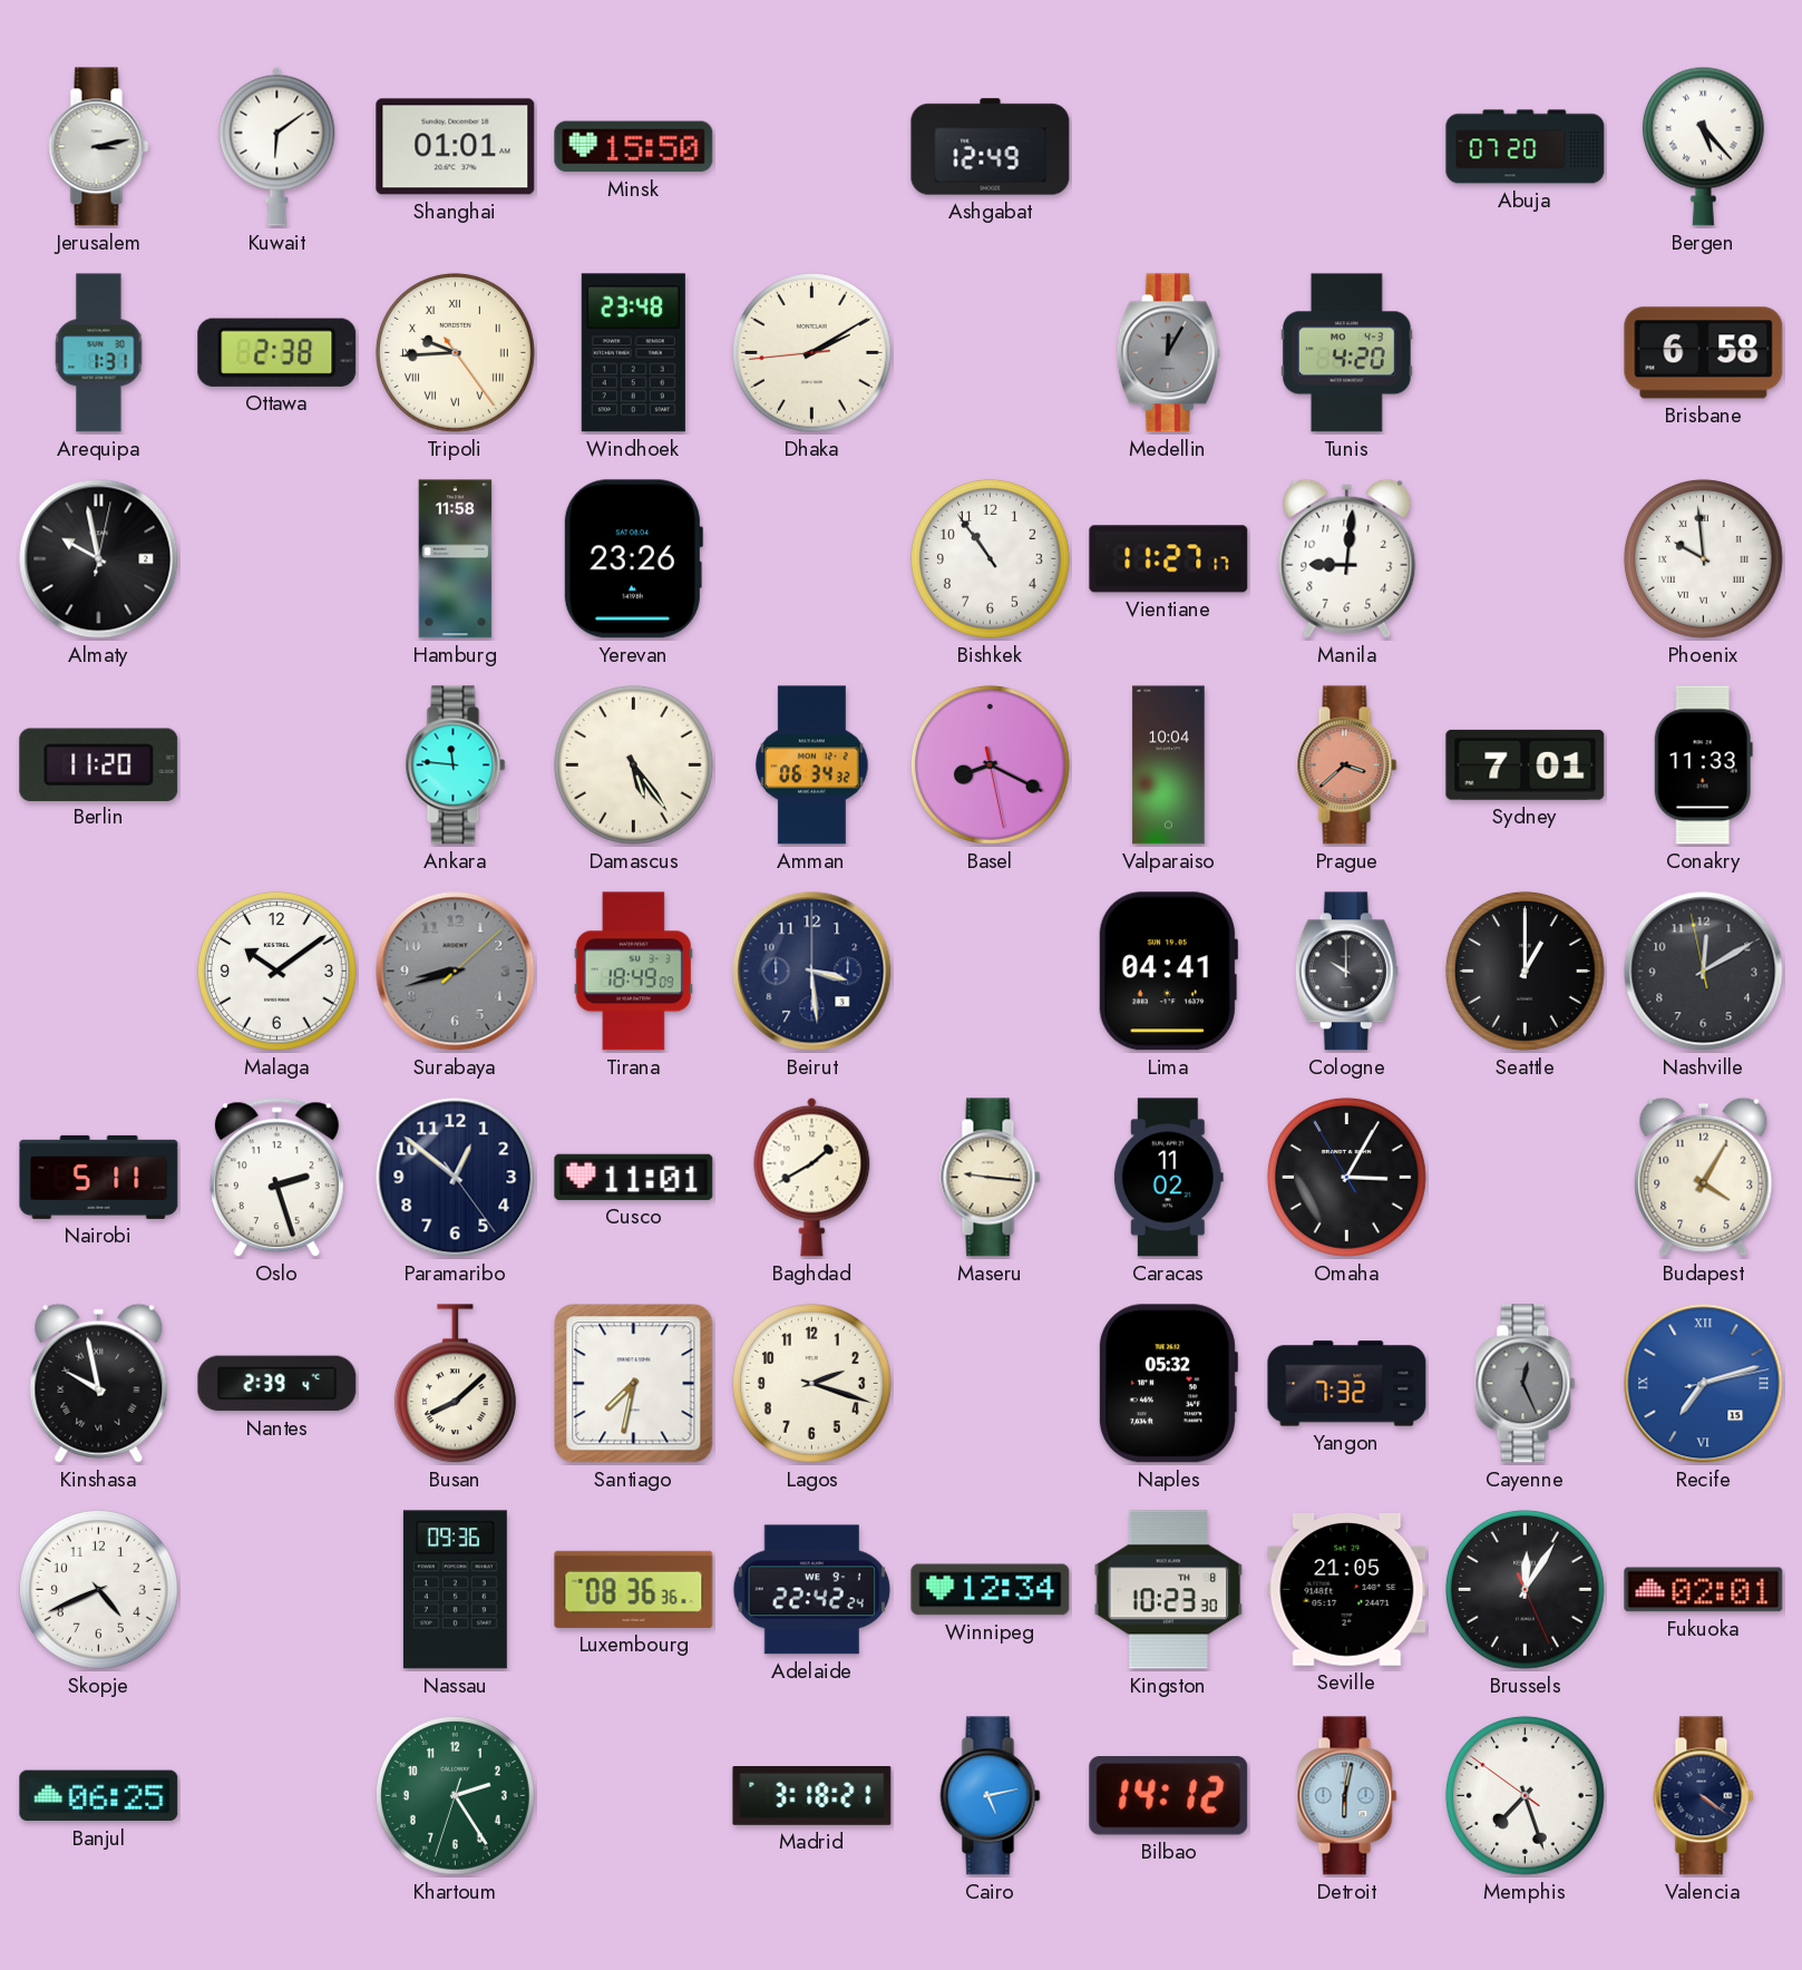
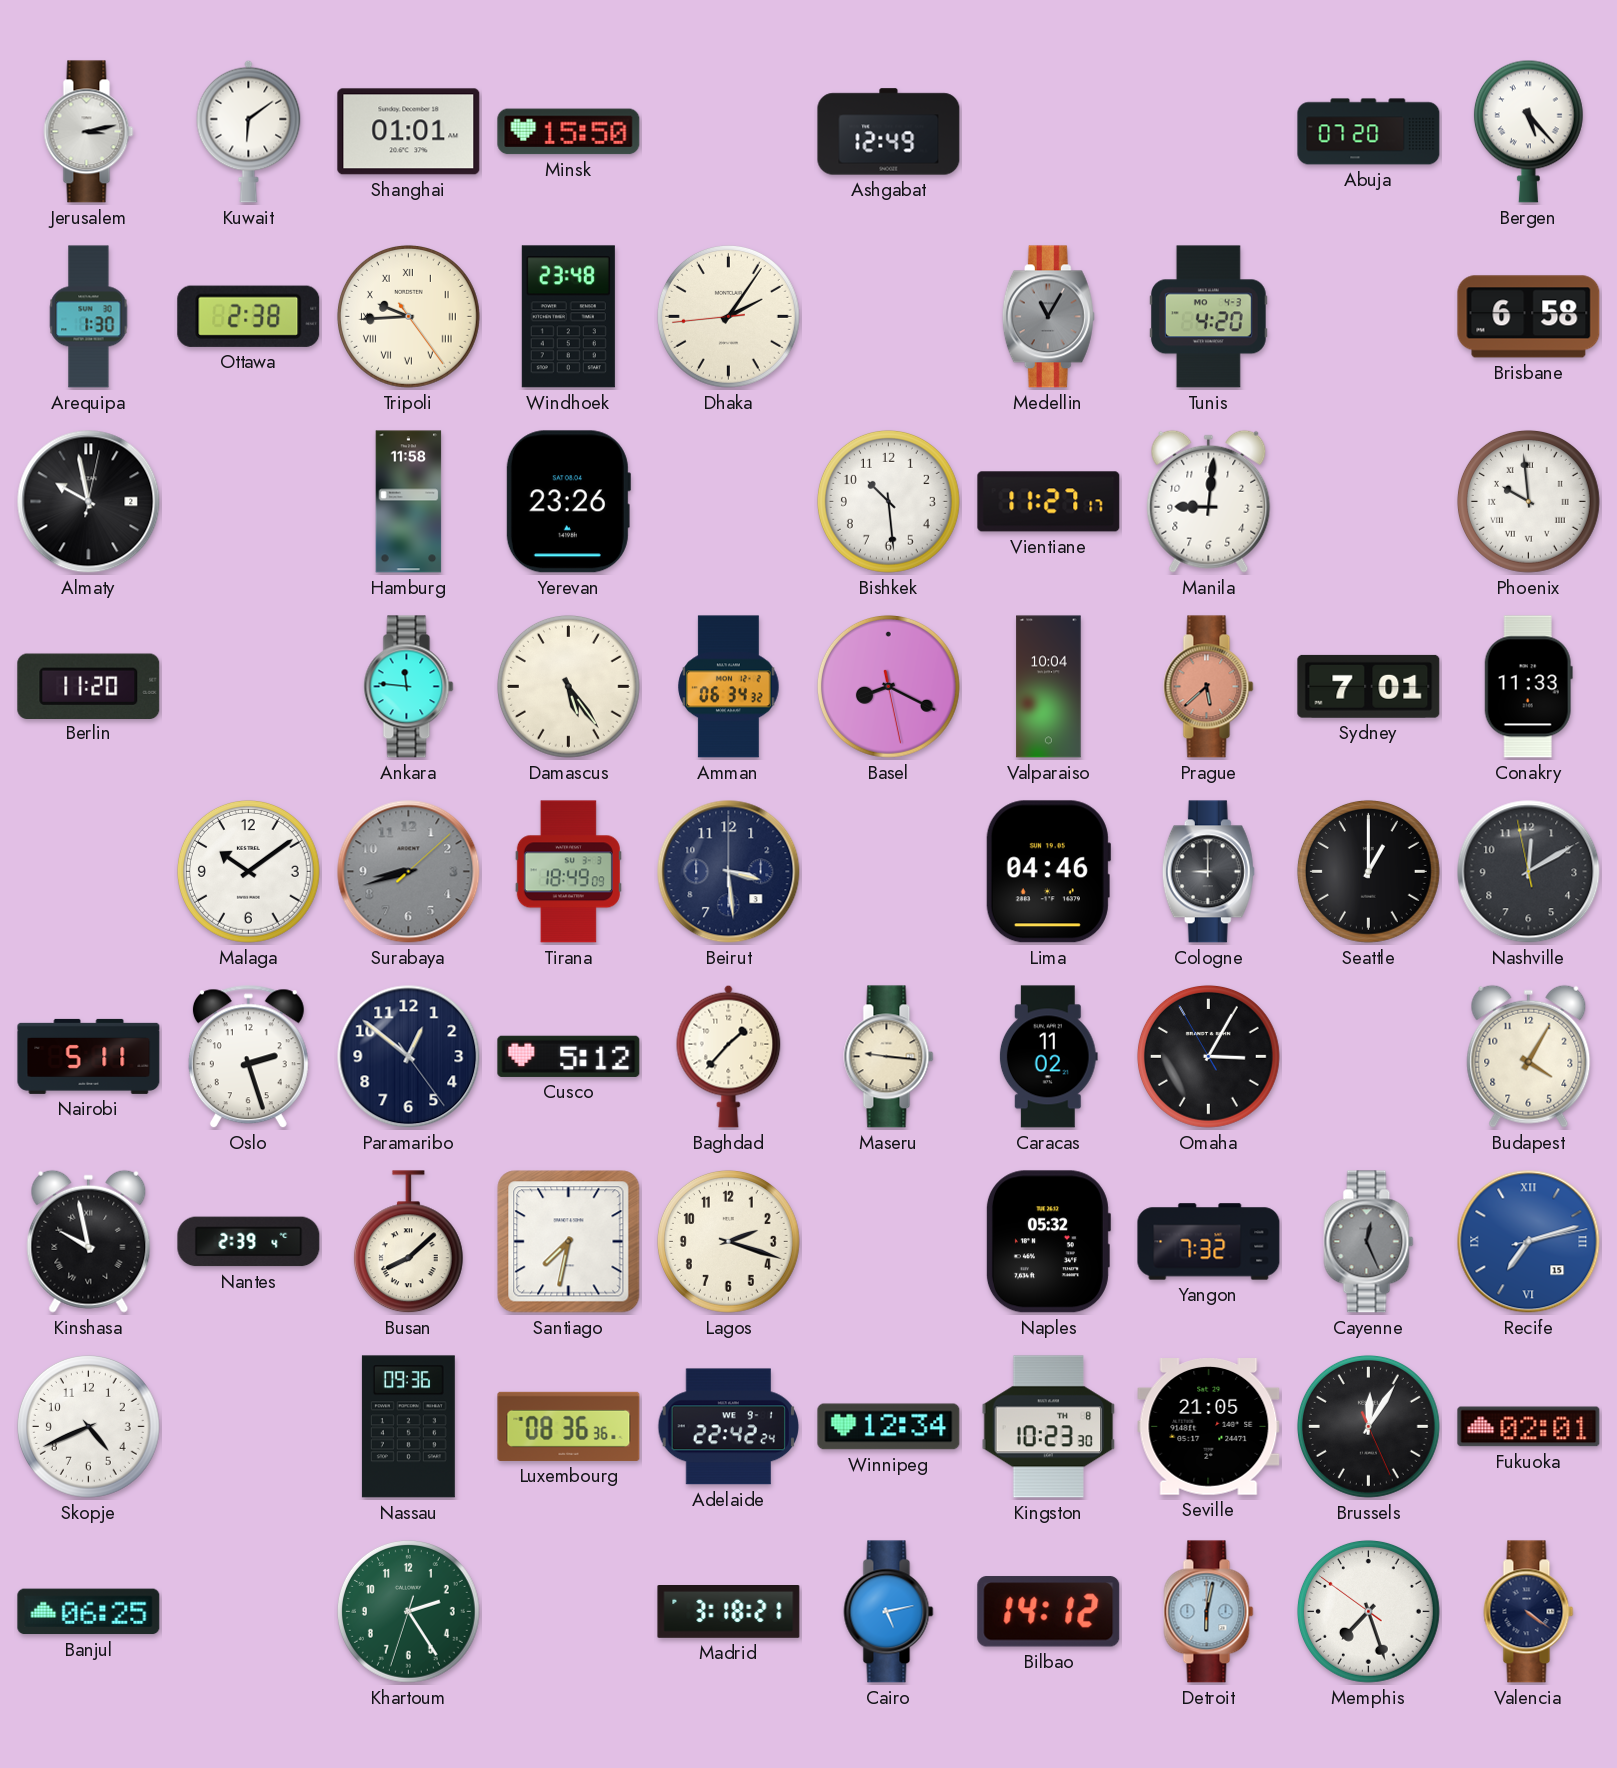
Arequipa: 1:31 -> 1:30 (89, 317)
Dhaka: 2:09 -> 2:05 (728, 316)
Medellin: 12:05 -> 11:05 (1048, 317)
Bishkek: 10:54 -> 10:29 (888, 501)
Prague: 3:38 -> 5:38 (1209, 687)
Lima: 04:41 -> 04:46 (1048, 872)
Cologne: 10:00 -> 9:00 (1208, 872)
Cusco: 11:01 -> 5:12 (569, 1056)
Baghdad: 1:40 -> 1:37 (729, 1056)
